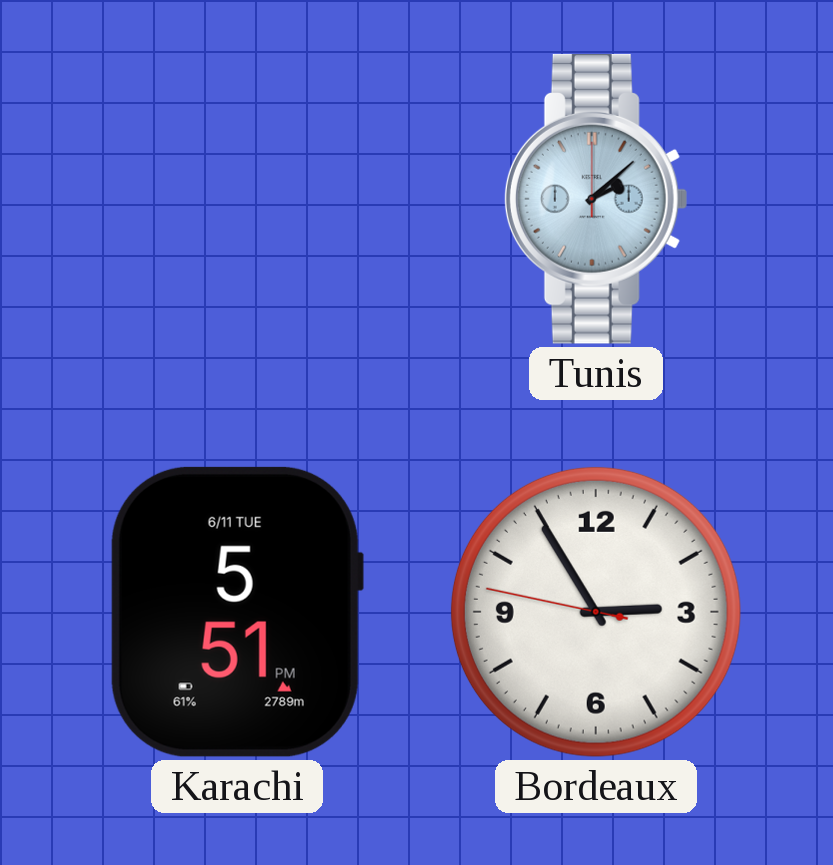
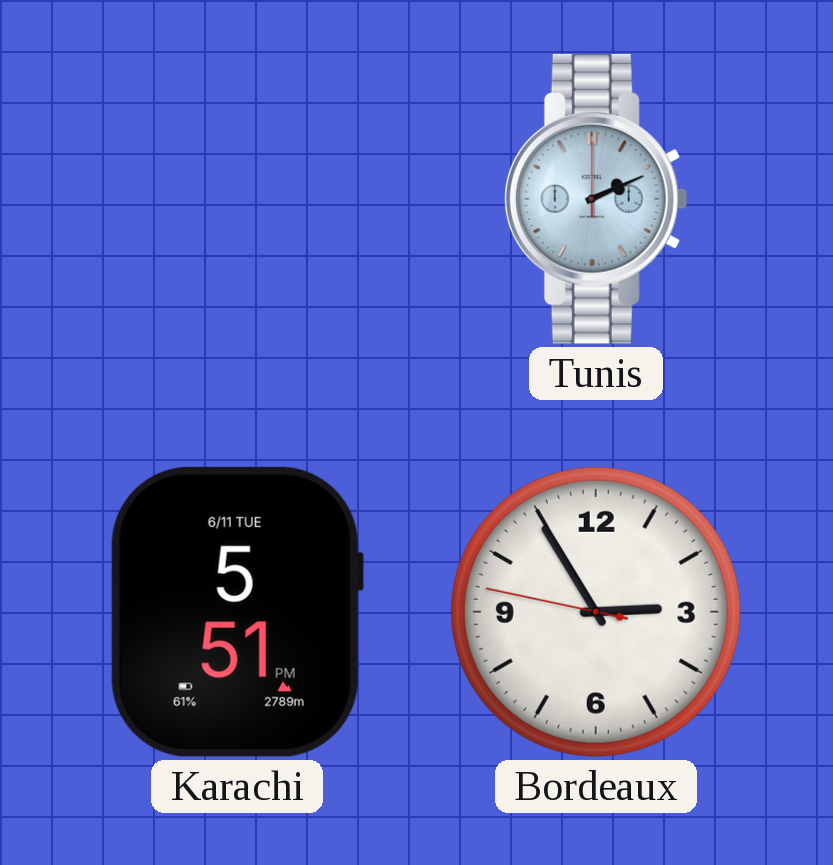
Tunis: 2:08 -> 2:11 (596, 199)
